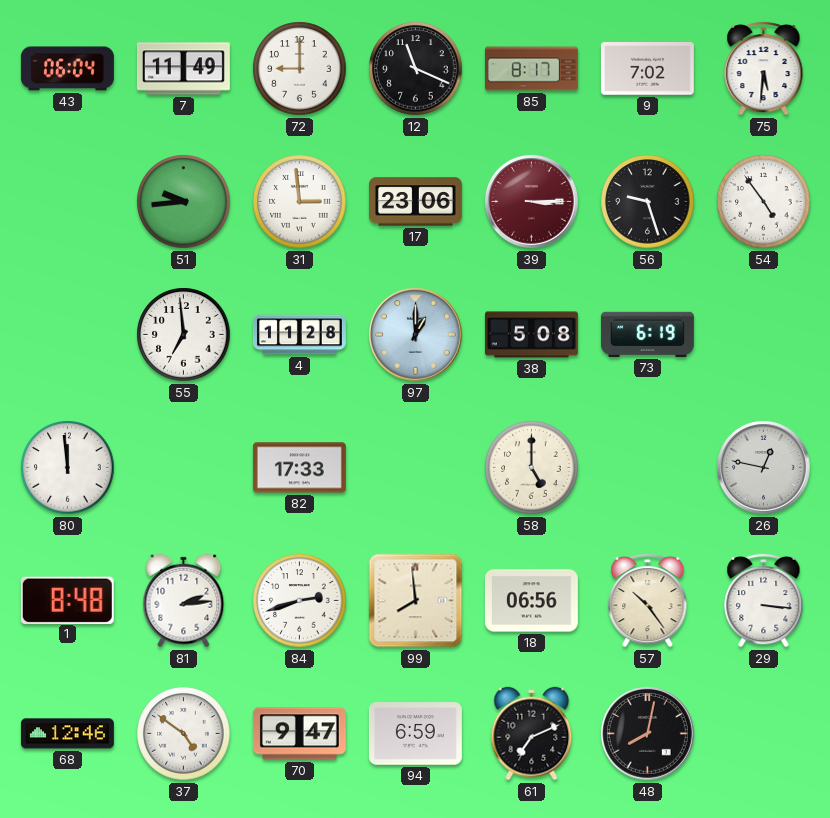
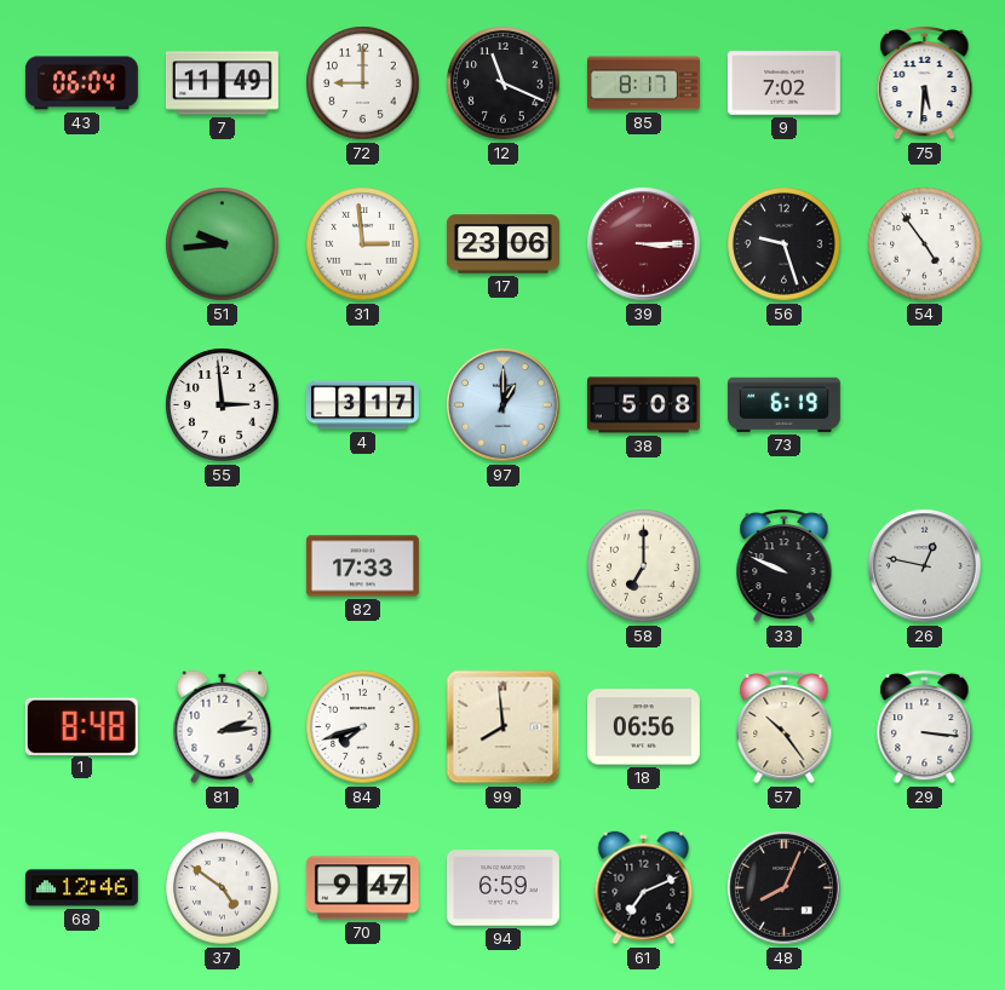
55: 6:59 -> 2:59 (223, 405)
4: 11:28 -> 3:17 (362, 405)
80: 11:59 -> none (68, 468)
58: 5:00 -> 7:00 (644, 566)
33: none -> 9:49 (785, 565)
84: 2:42 -> 7:42 (363, 727)
48: 8:02 -> 8:04 (785, 888)
